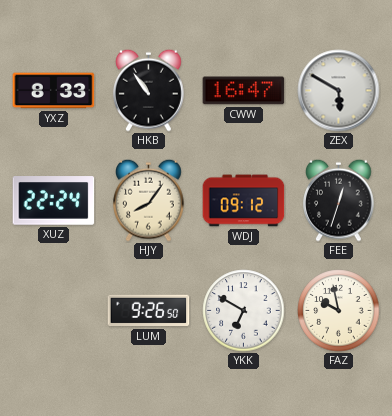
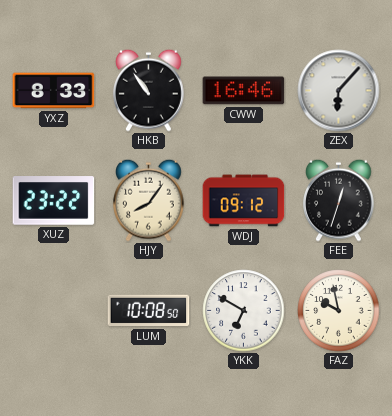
CWW: 16:47 -> 16:46 (244, 91)
ZEX: 5:50 -> 6:07 (339, 91)
XUZ: 22:24 -> 23:22 (54, 201)
LUM: 9:26 -> 10:08 (149, 311)
